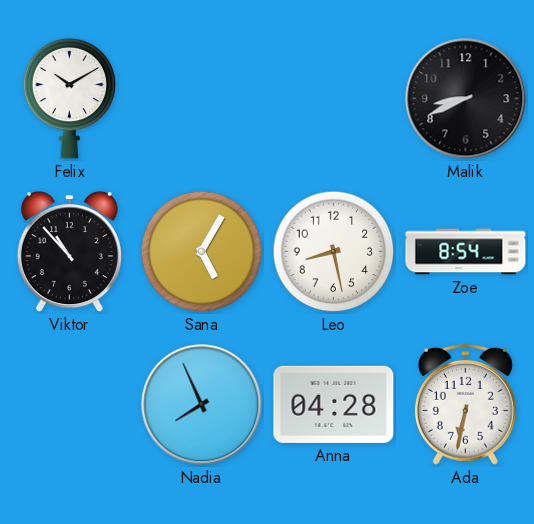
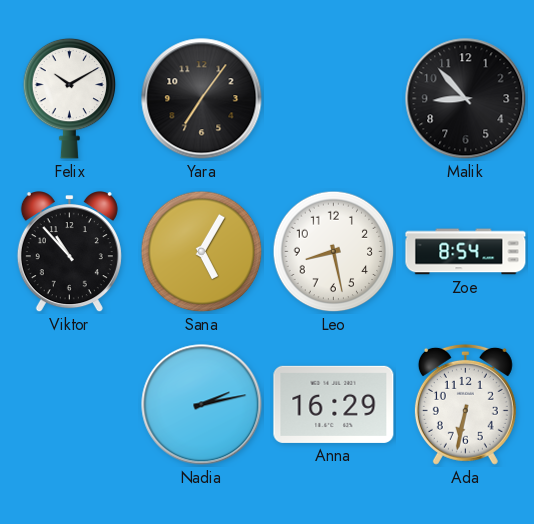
Yara: none -> 7:06 (202, 99)
Malik: 8:41 -> 8:53 (466, 99)
Nadia: 7:56 -> 2:13 (202, 405)
Anna: 04:28 -> 16:29 (334, 404)
